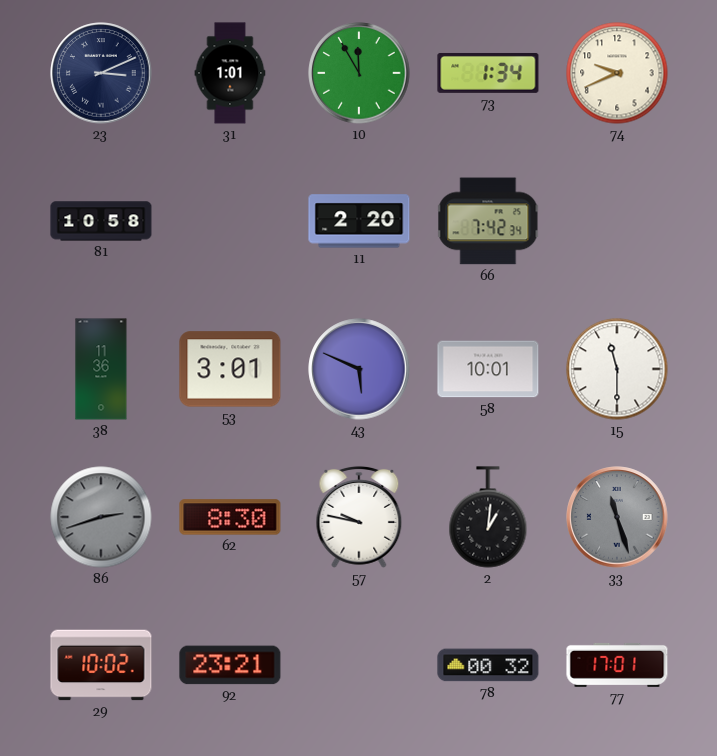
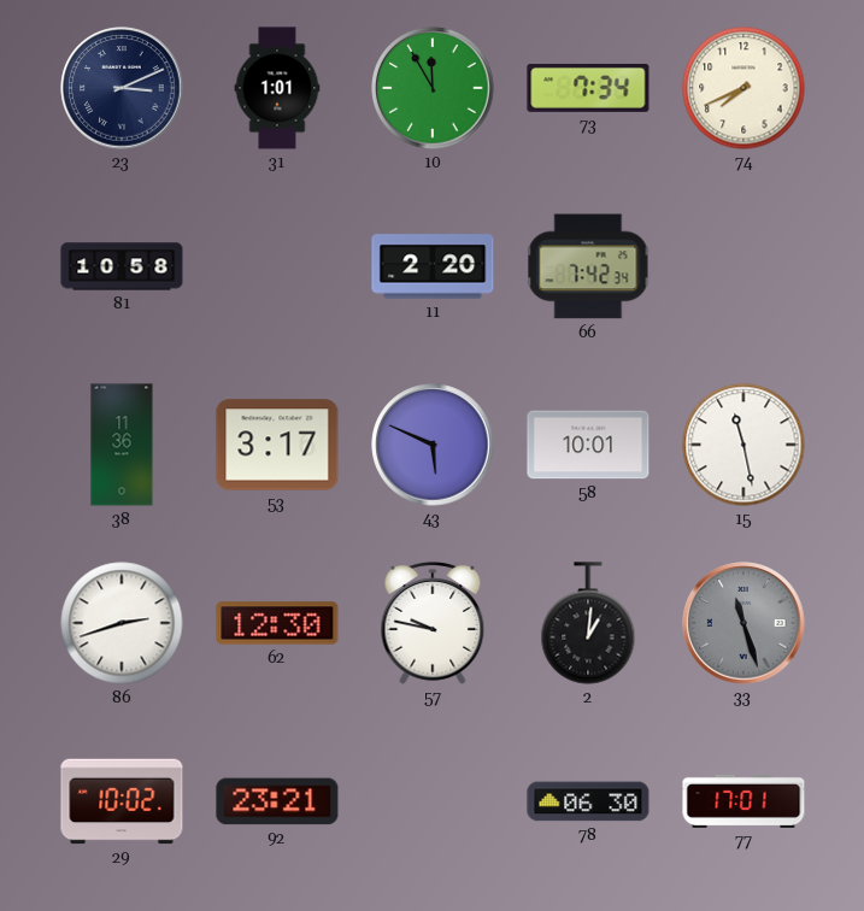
73: 1:34 -> 7:34 (588, 88)
74: 9:41 -> 7:41 (743, 88)
53: 3:01 -> 3:17 (277, 445)
15: 11:30 -> 11:28 (743, 445)
86 dial: grey -> white (122, 623)
62: 8:30 -> 12:30 (277, 623)
78: 00:32 -> 06:30 (588, 801)
